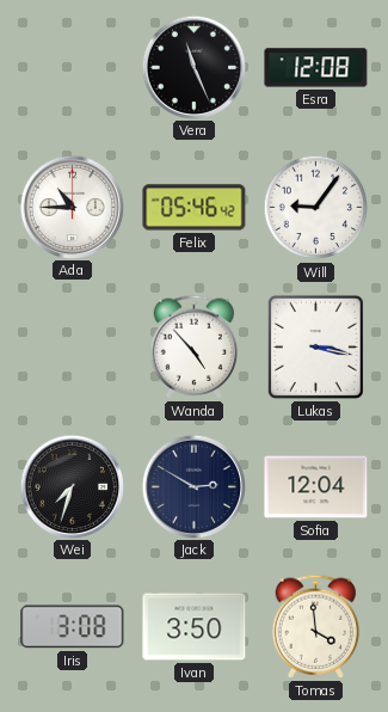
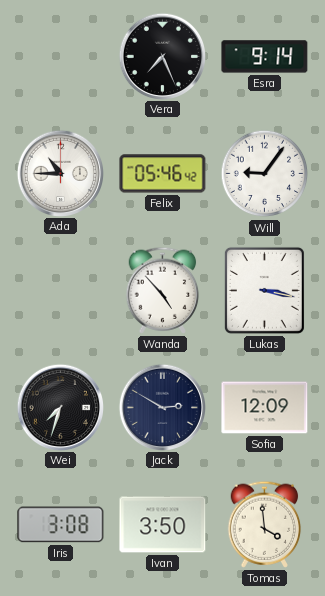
Vera: 11:26 -> 7:26 (162, 56)
Esra: 12:08 -> 9:14 (265, 57)
Sofia: 12:04 -> 12:09 (265, 408)
